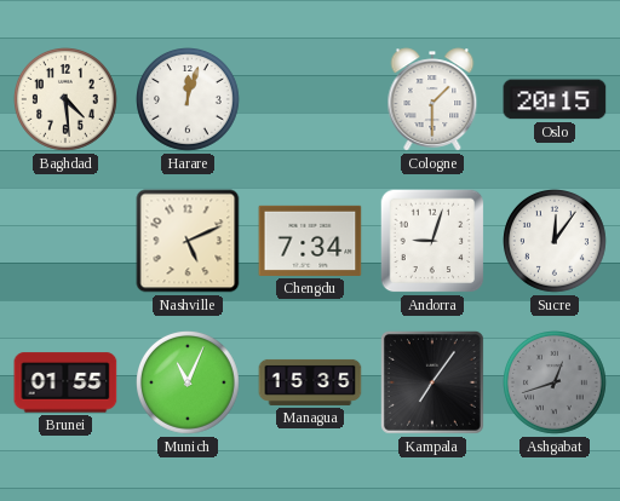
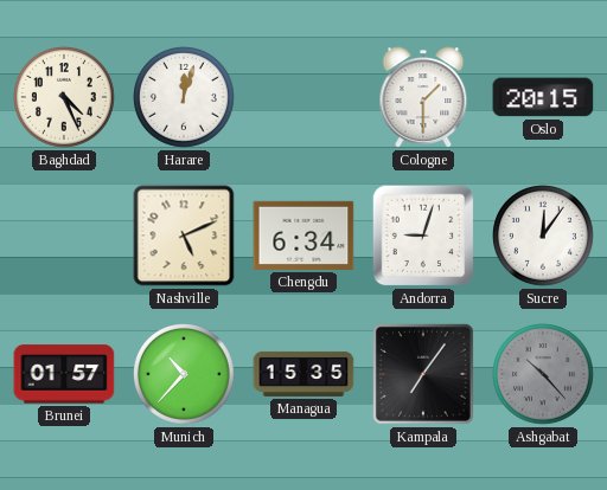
Baghdad: 4:29 -> 4:26 (65, 98)
Chengdu: 7:34 -> 6:34 (303, 236)
Brunei: 01:55 -> 01:57 (64, 374)
Munich: 11:04 -> 10:37 (185, 375)
Ashgabat: 12:42 -> 10:23 (544, 375)
